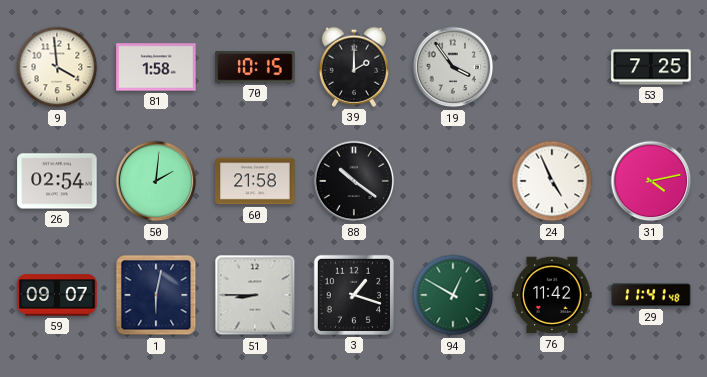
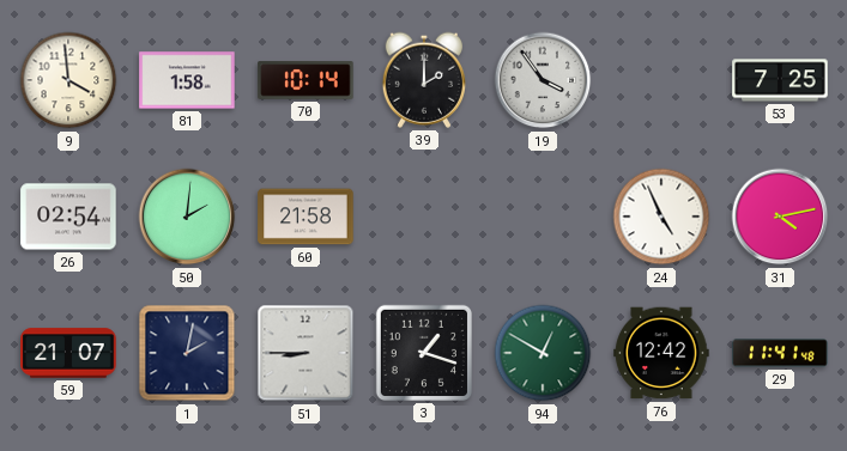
70: 10:15 -> 10:14 (305, 80)
88: 10:21 -> none (354, 181)
59: 09:07 -> 21:07 (68, 353)
1: 6:02 -> 2:02 (187, 353)
76: 11:42 -> 12:42 (661, 353)
